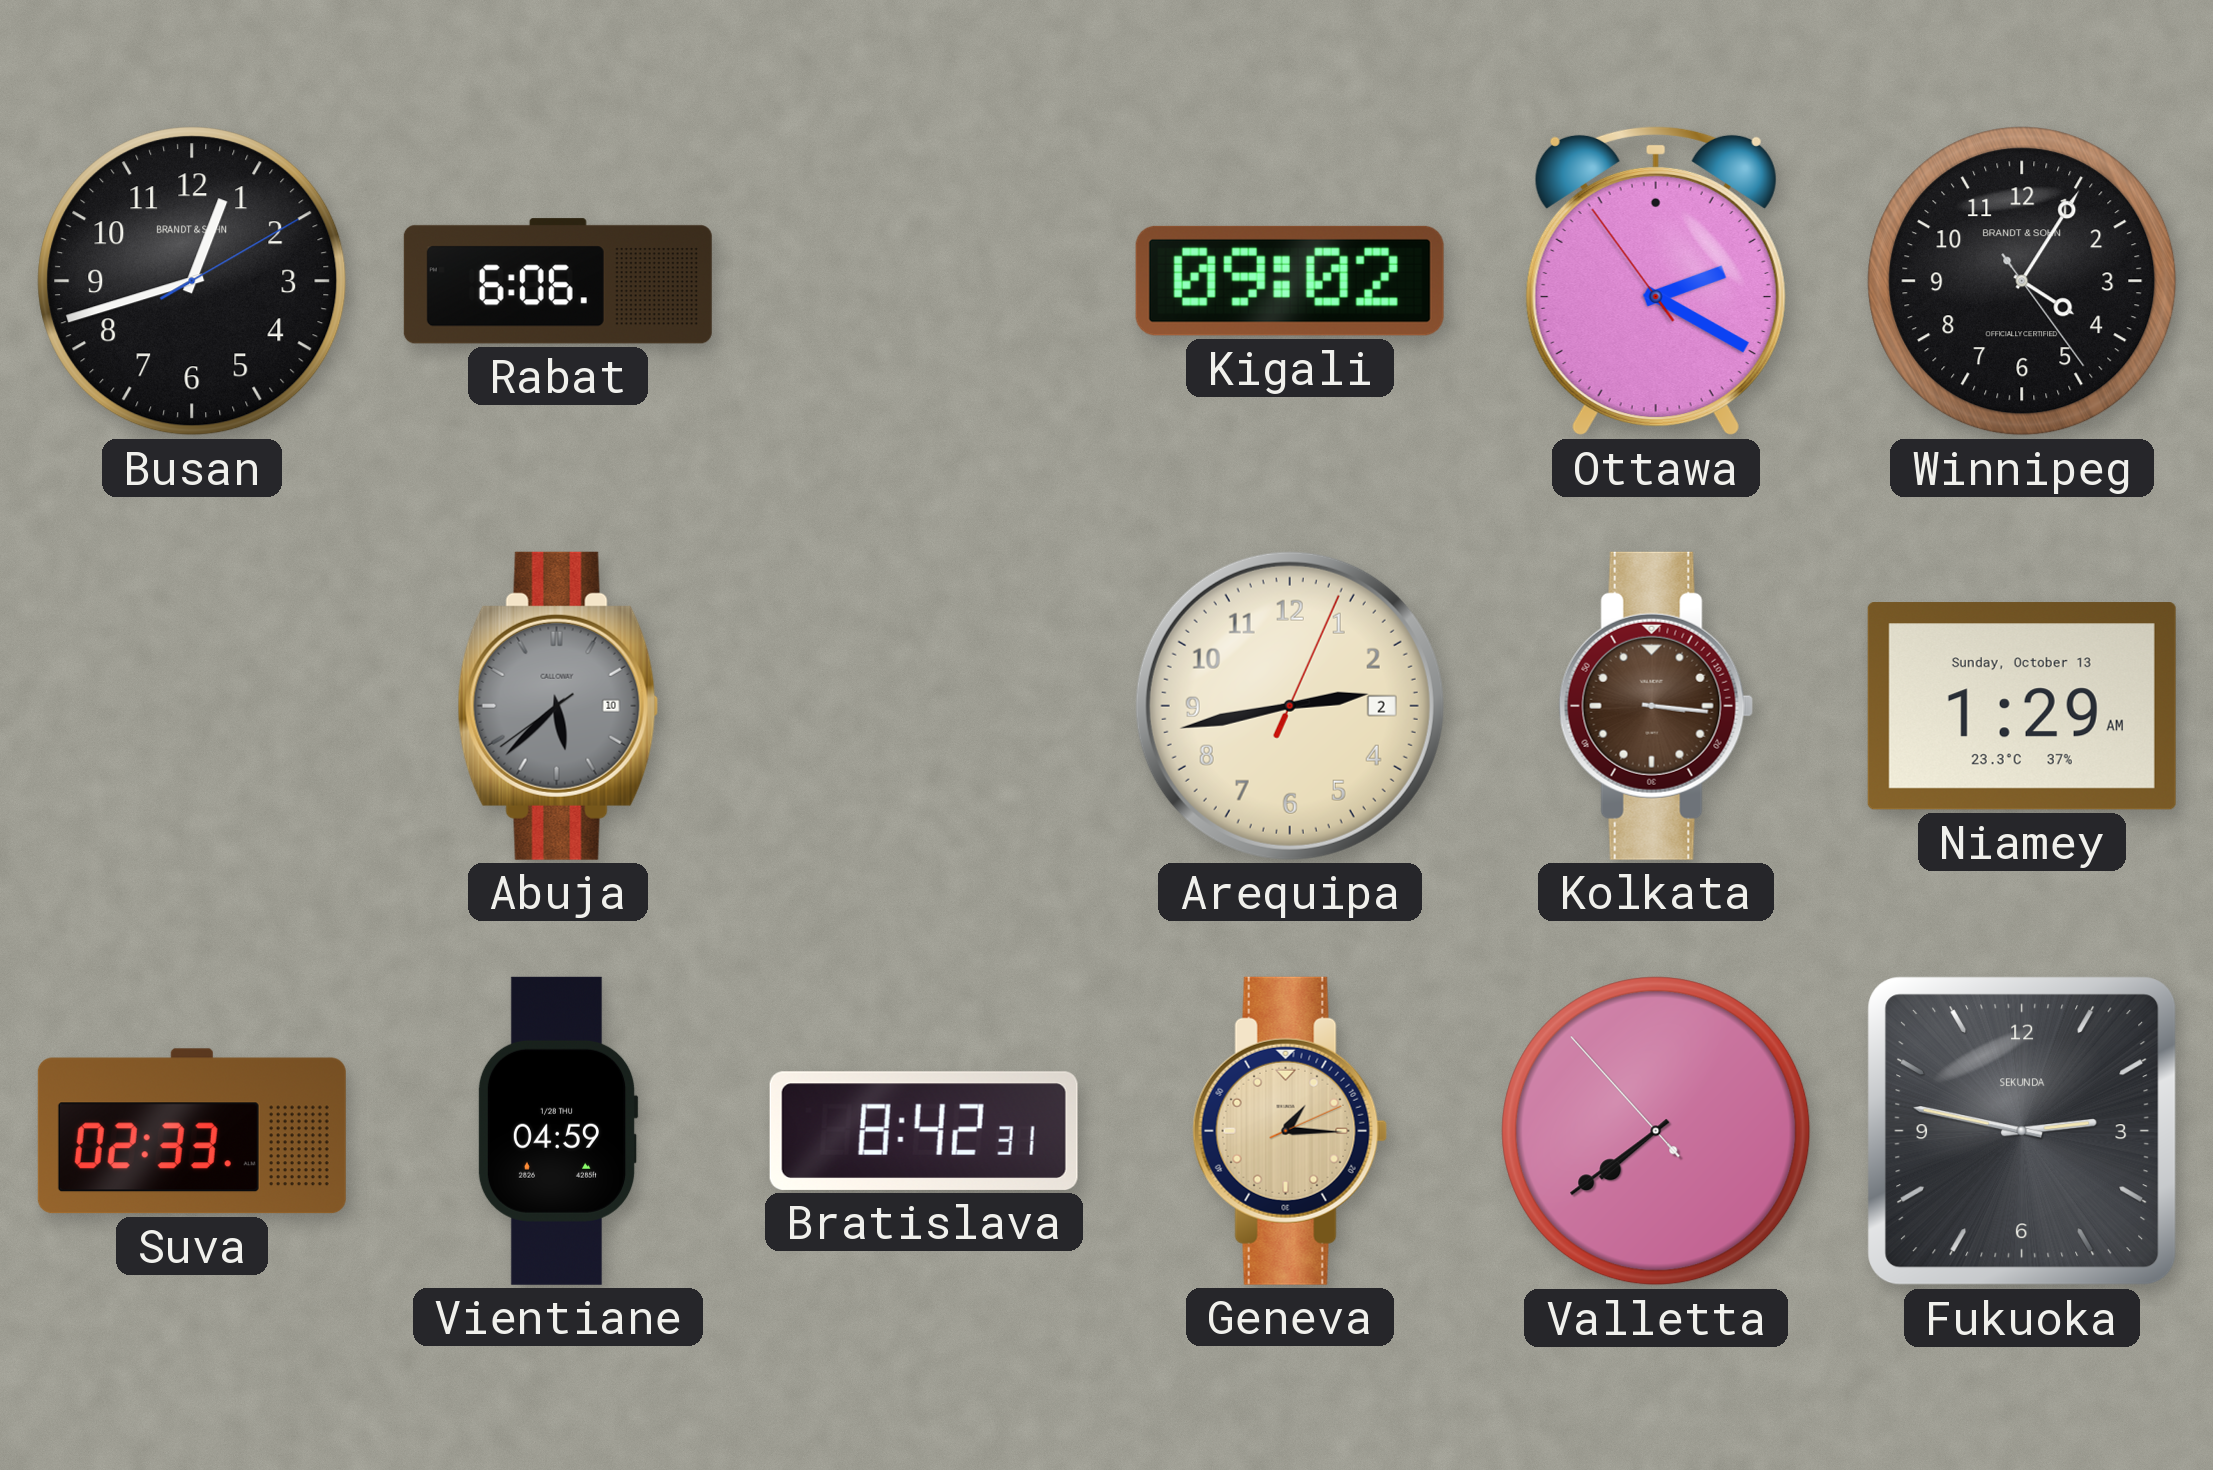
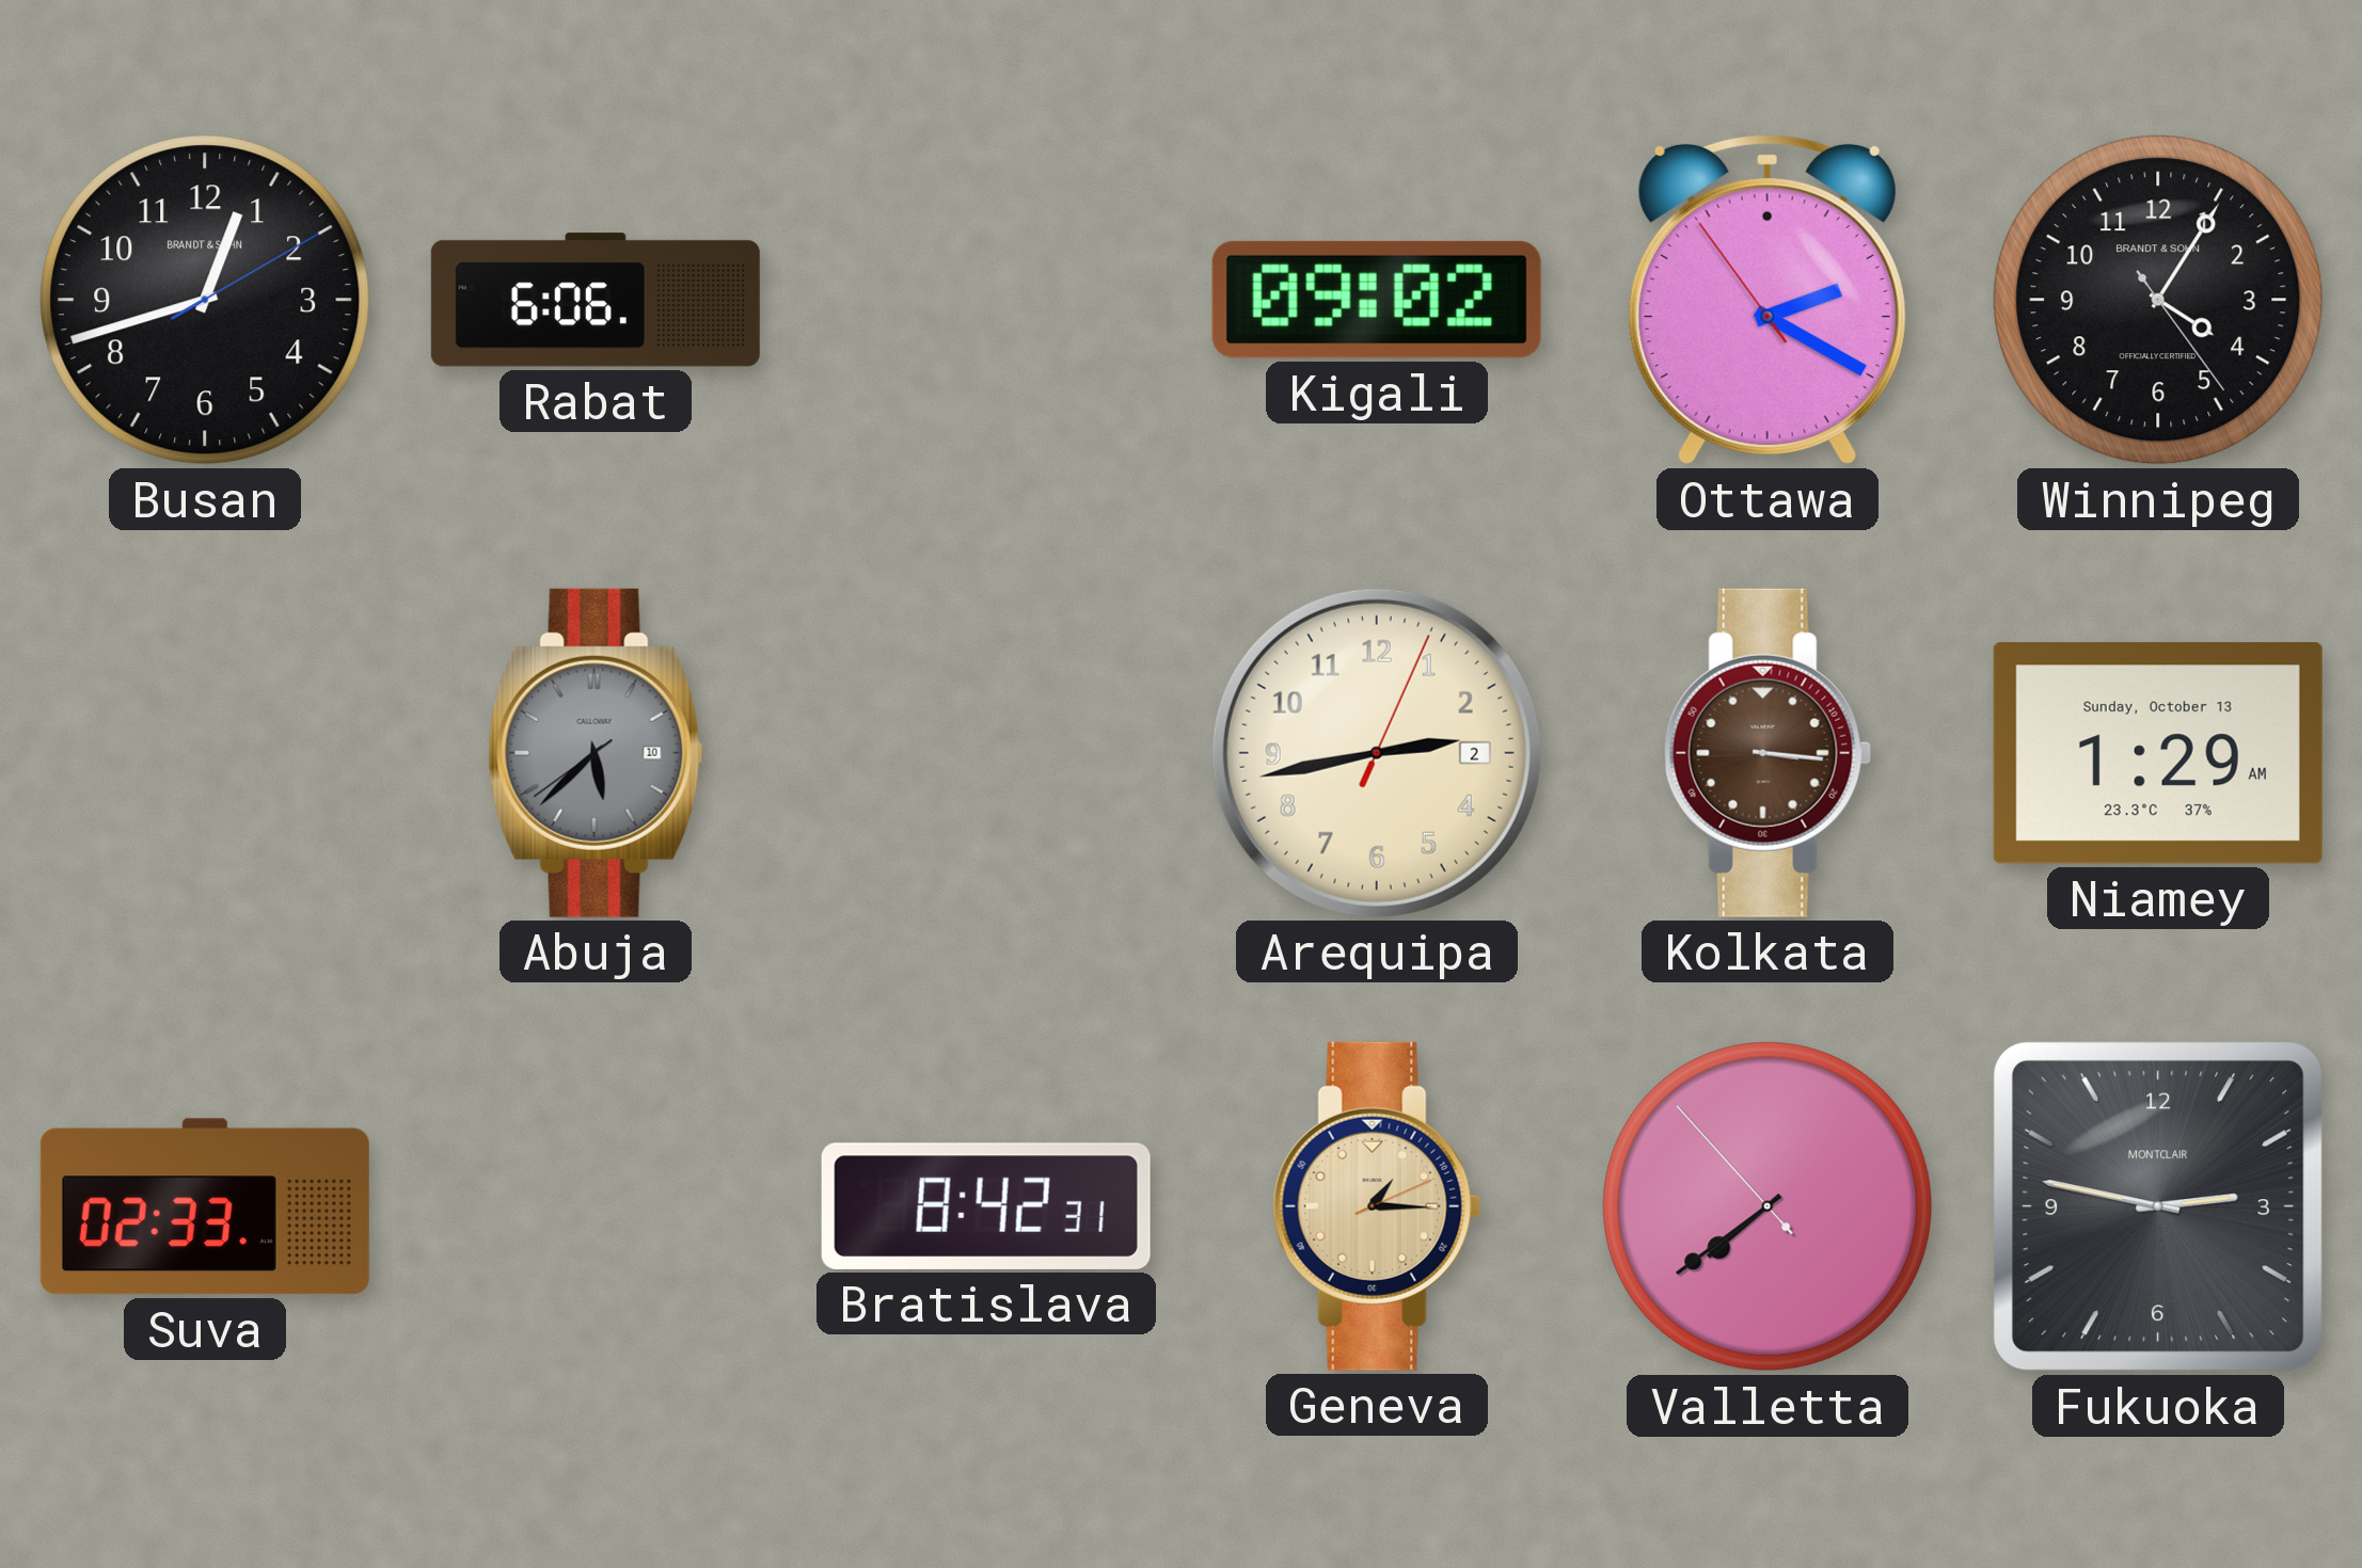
Vientiane: 04:59 -> none (558, 1131)
Fukuoka brand: SEKUNDA -> MONTCLAIR (2158, 1206)
